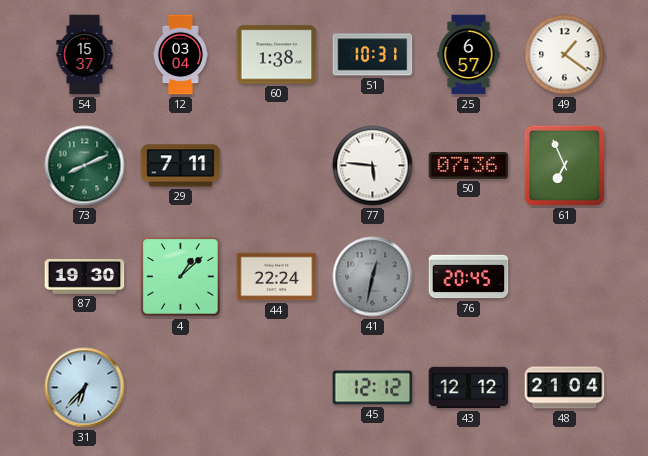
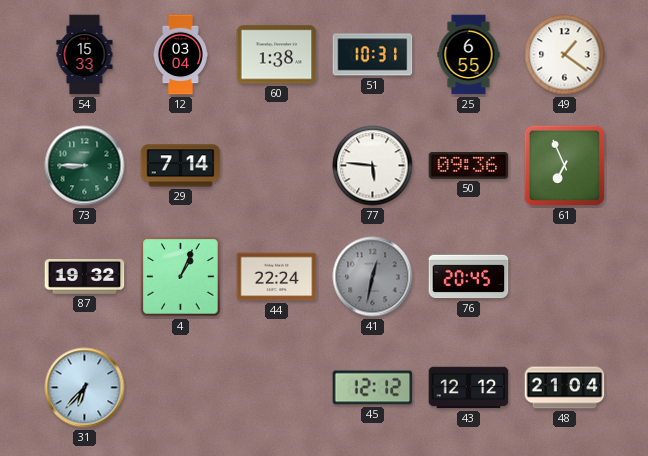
54: 15:37 -> 15:33 (85, 55)
25: 6:57 -> 6:55 (469, 55)
73: 8:11 -> 8:45 (85, 166)
29: 7:11 -> 7:14 (181, 166)
50: 07:36 -> 09:36 (469, 166)
87: 19:30 -> 19:32 (85, 277)
4: 1:08 -> 1:04 (181, 277)
